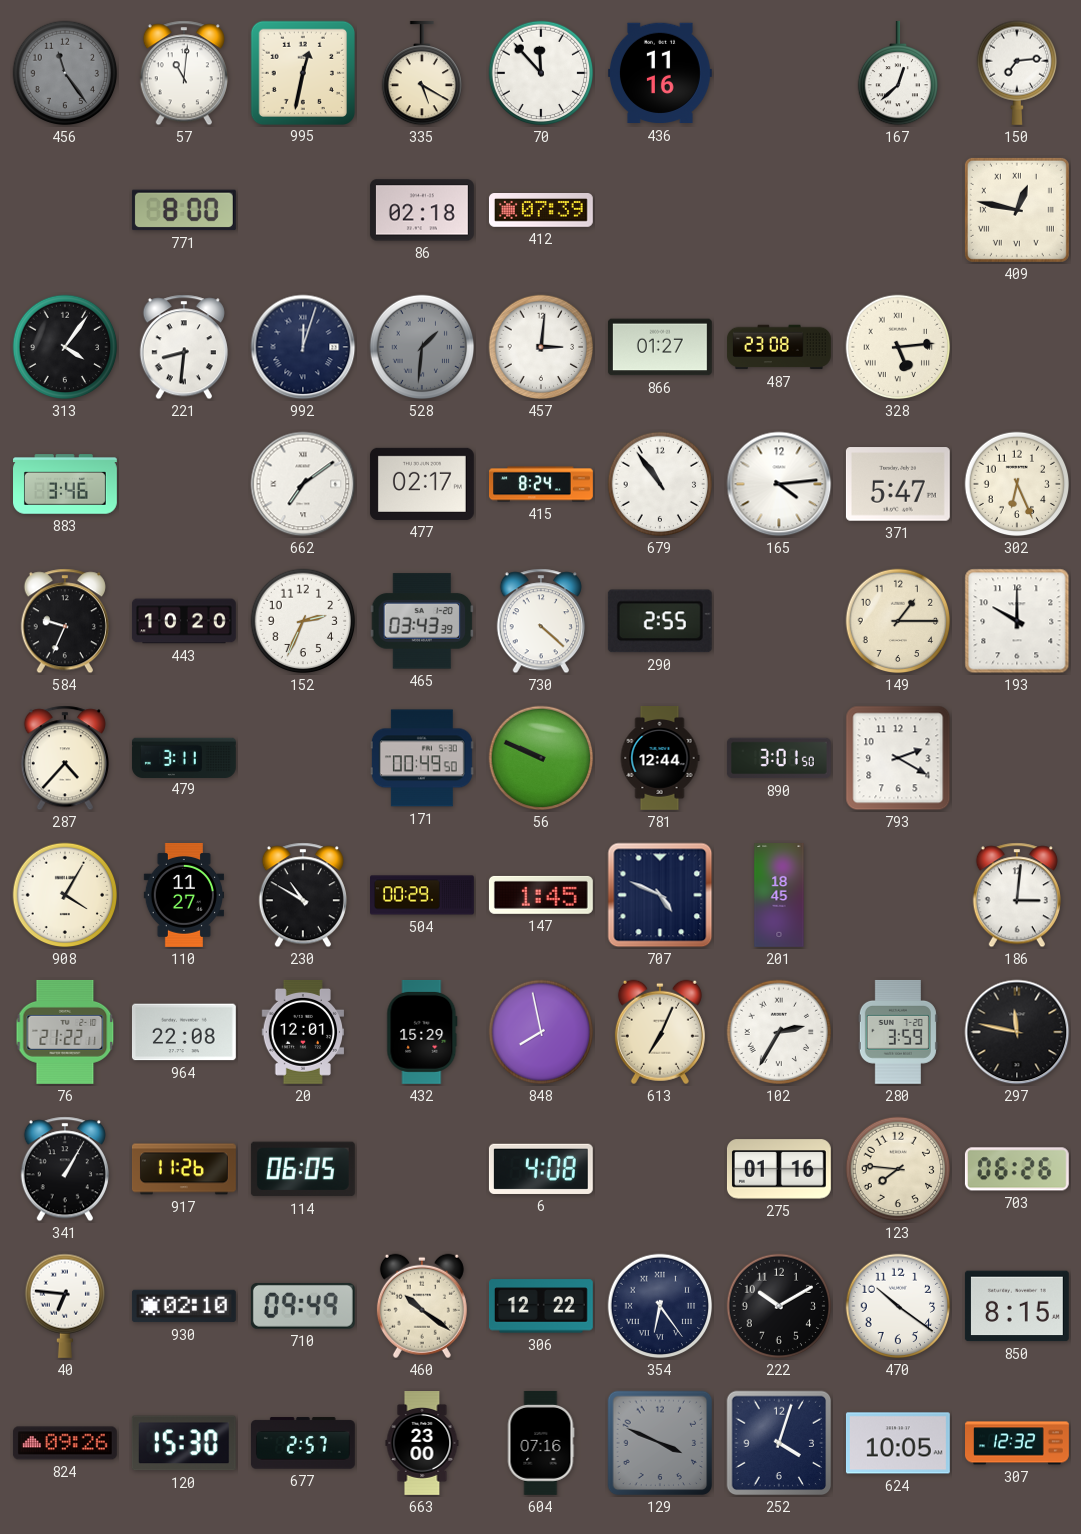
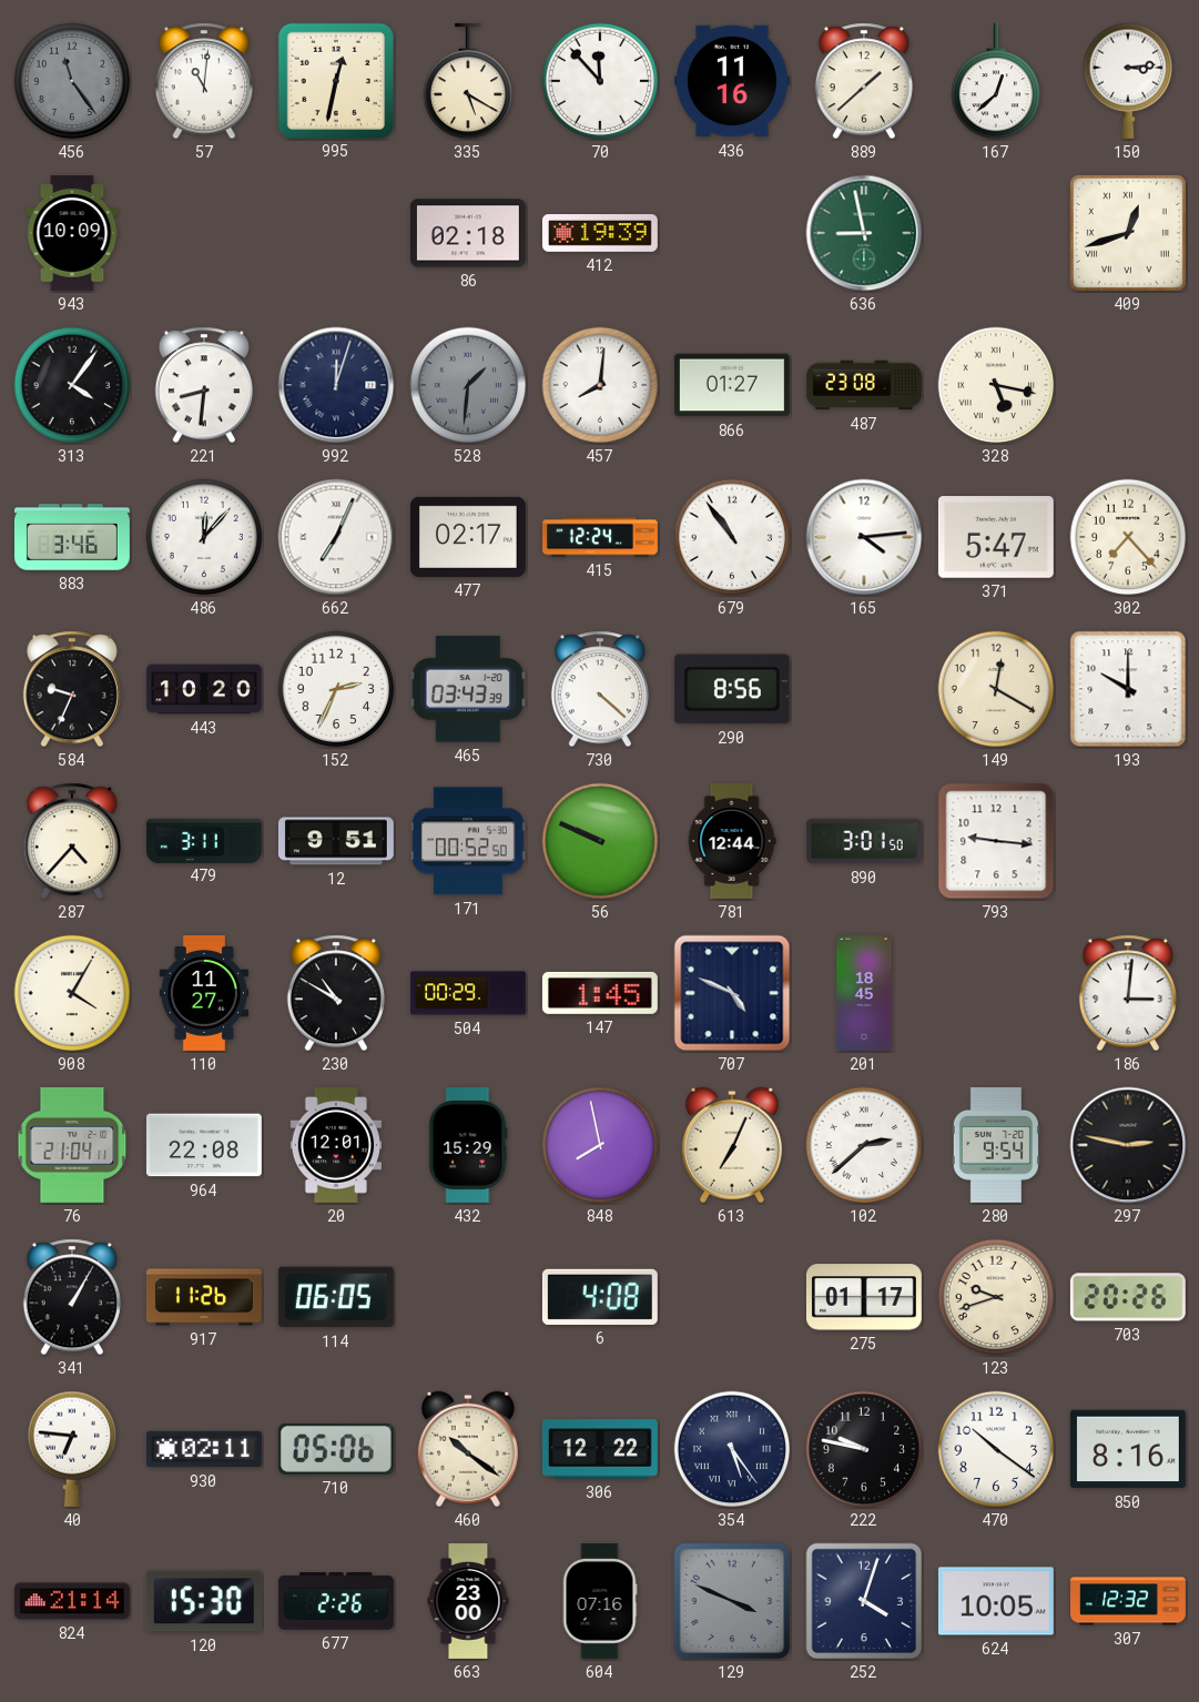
889: none -> 1:38 (864, 81)
150: 7:14 -> 3:14 (1127, 81)
943: none -> 10:09 (72, 234)
771: 8:00 -> none (184, 210)
412: 07:39 -> 19:39 (600, 234)
636: none -> 8:58 (864, 233)
409: 12:47 -> 12:42 (1128, 233)
457: 3:01 -> 8:01 (600, 385)
328: 5:14 -> 5:17 (996, 385)
486: none -> 12:07 (204, 537)
662: 7:09 -> 7:04 (336, 537)
415: 8:24 -> 12:24 (601, 537)
302: 6:26 -> 7:23 (1128, 537)
290: 2:55 -> 8:56 (732, 689)
149: 1:15 -> 12:20 (996, 689)
12: none -> 9:51 (336, 841)
171: 00:49 -> 00:52 (468, 841)
793: 2:20 -> 9:16 (996, 841)
76: 21:22 -> 21:04 (72, 1145)
102: 2:35 -> 2:38 (864, 1145)
280: 3:59 -> 9:54 (996, 1145)
297: 11:47 -> 2:47 (1128, 1145)
275: 01:16 -> 01:17 (864, 1297)
123: 7:46 -> 9:42 (996, 1297)
703: 06:26 -> 20:26 (1128, 1297)
930: 02:10 -> 02:11 (204, 1449)
710: 09:49 -> 05:06 (336, 1449)
354: 6:24 -> 5:24 (732, 1449)
222: 10:10 -> 9:47 (864, 1449)
850: 8:15 -> 8:16 (1128, 1449)
824: 09:26 -> 21:14 (72, 1601)
677: 2:57 -> 2:26 (336, 1601)
